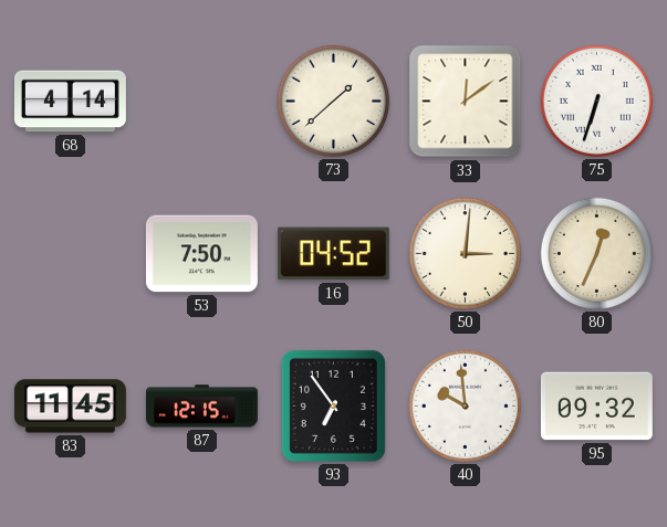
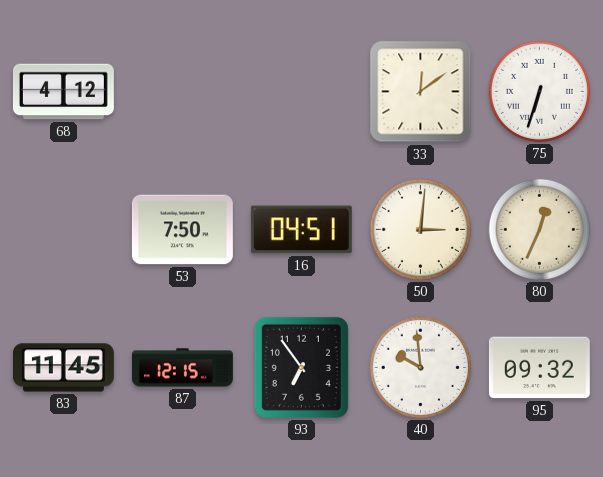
68: 4:14 -> 4:12 (63, 92)
73: 1:38 -> none (333, 101)
16: 04:52 -> 04:51 (301, 230)
